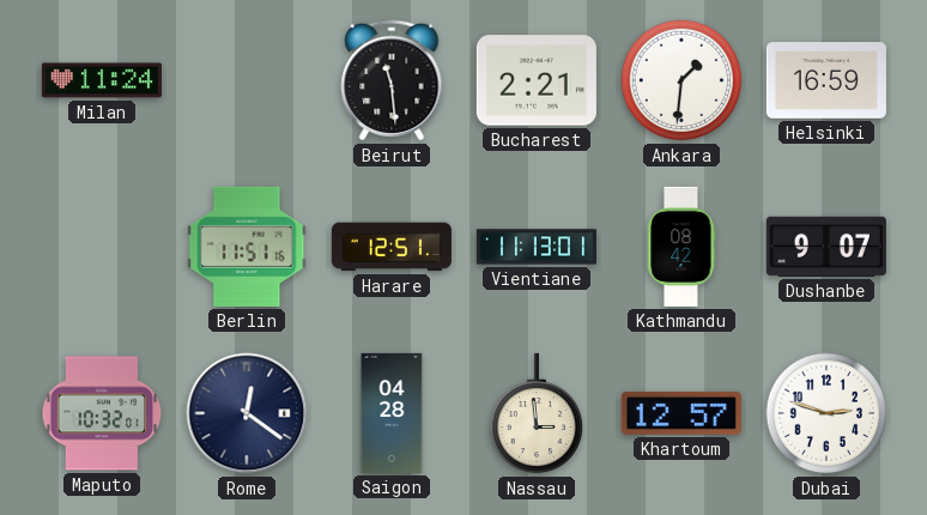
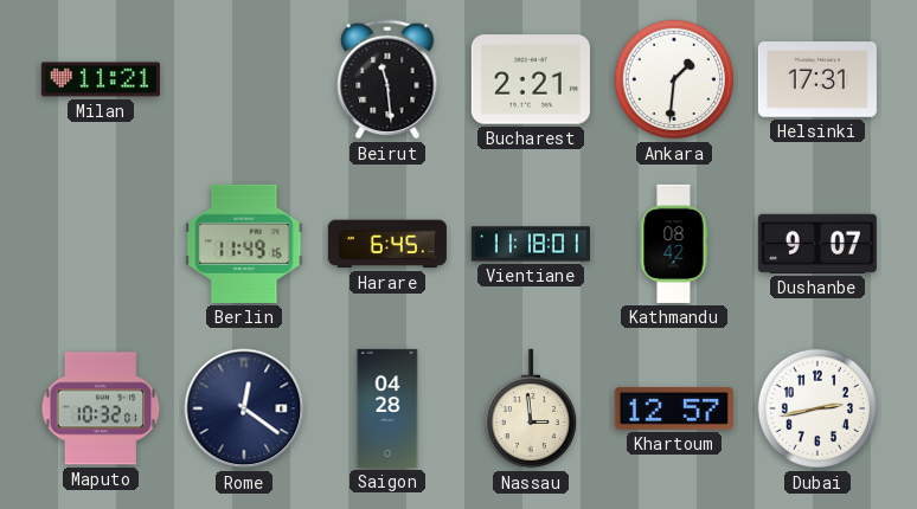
Milan: 11:24 -> 11:21 (101, 79)
Helsinki: 16:59 -> 17:31 (817, 79)
Berlin: 11:51 -> 11:49 (244, 244)
Harare: 12:51 -> 6:45 (387, 244)
Vientiane: 11:13 -> 11:18 (531, 244)
Dubai: 2:48 -> 2:43 (817, 408)
